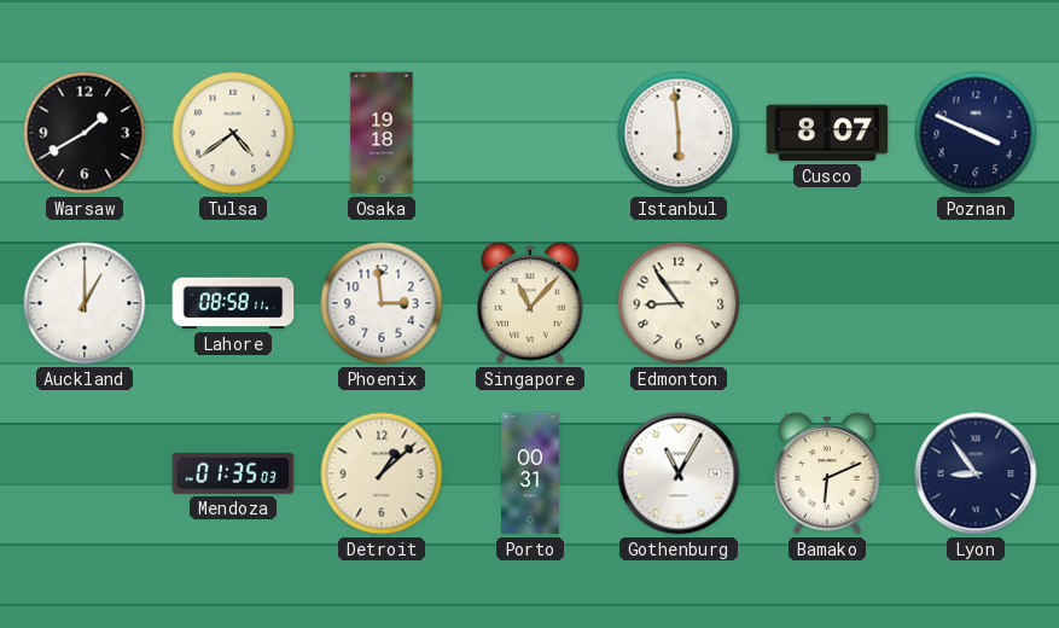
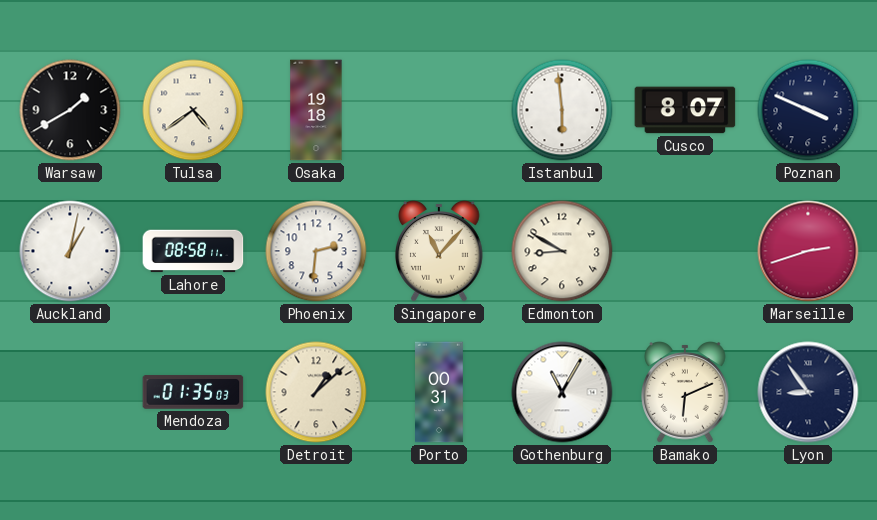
Auckland: 1:00 -> 1:02 (70, 251)
Phoenix: 2:59 -> 2:31 (316, 251)
Edmonton: 8:54 -> 8:50 (562, 251)
Marseille: none -> 2:42 (808, 251)
